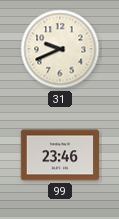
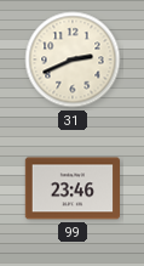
31: 9:41 -> 2:41 (73, 60)
